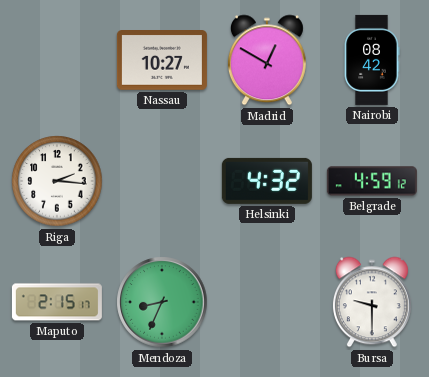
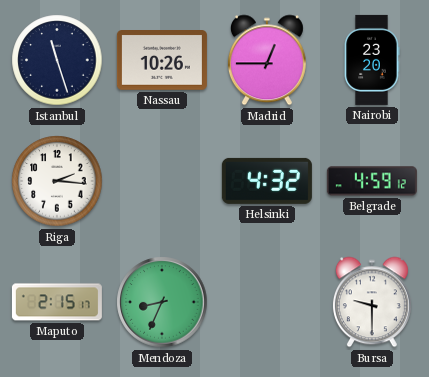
Istanbul: none -> 11:27 (57, 60)
Nassau: 10:27 -> 10:26 (162, 61)
Madrid: 12:50 -> 12:45 (267, 60)
Nairobi: 08:42 -> 23:20 (372, 60)
